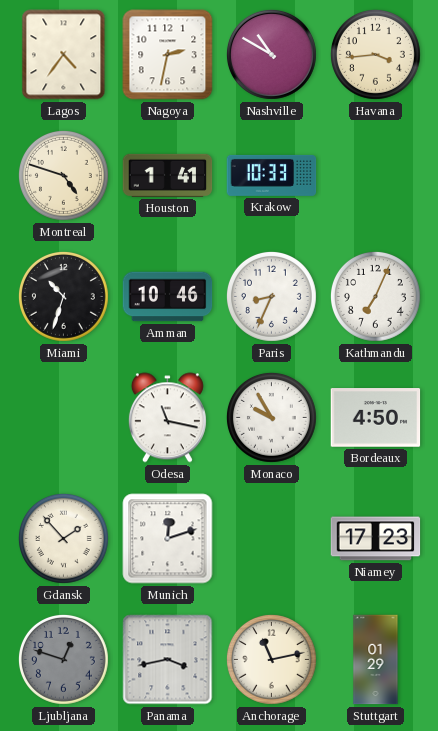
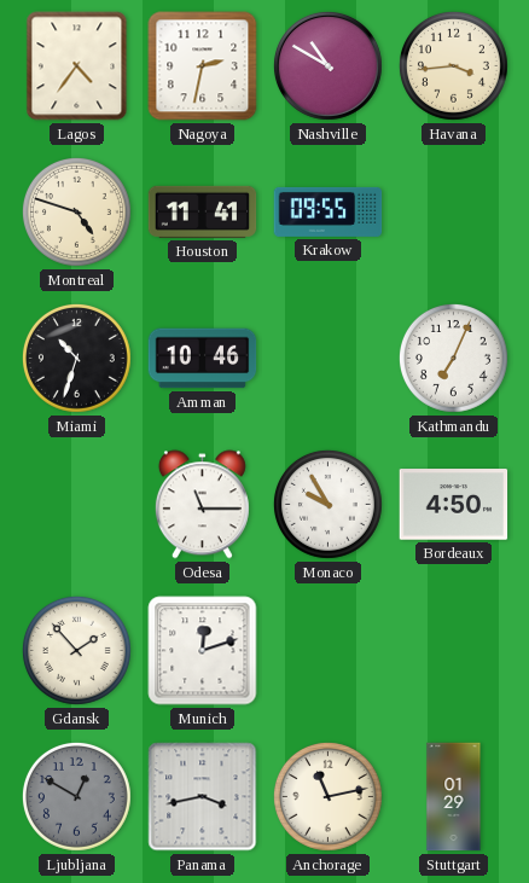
Houston: 1:41 -> 11:41 (203, 211)
Krakow: 10:33 -> 09:55 (329, 211)
Paris: 8:34 -> none (271, 296)
Odesa: 11:17 -> 11:15 (202, 505)
Niamey: 17:23 -> none (376, 539)
Ljubljana: 12:48 -> 12:50 (76, 796)
